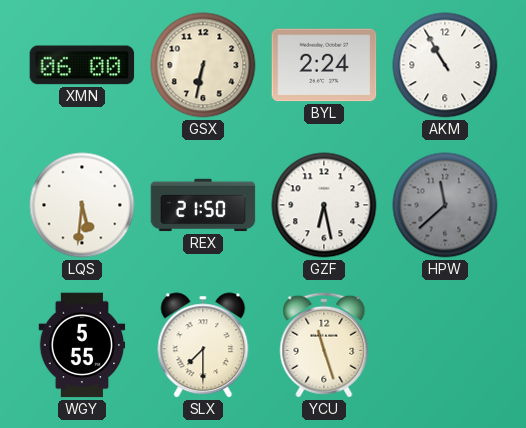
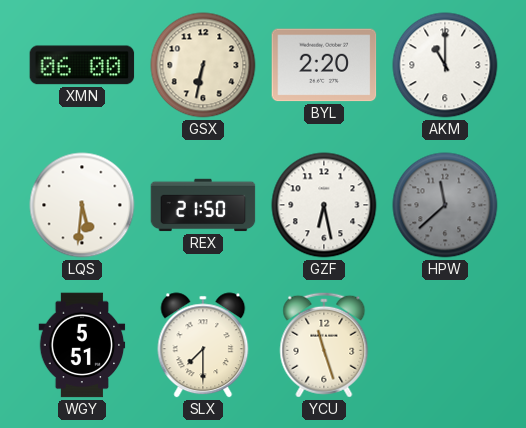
BYL: 2:24 -> 2:20 (324, 65)
AKM: 10:55 -> 11:00 (445, 65)
WGY: 5:55 -> 5:51 (82, 345)
